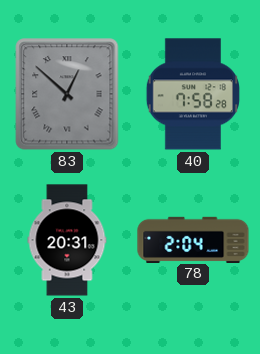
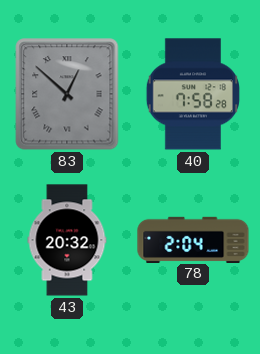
43: 20:31 -> 20:32 (67, 240)
